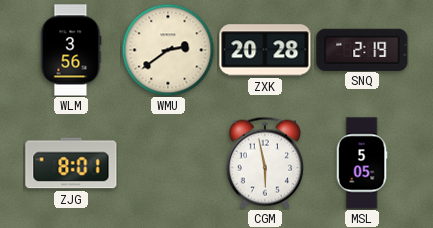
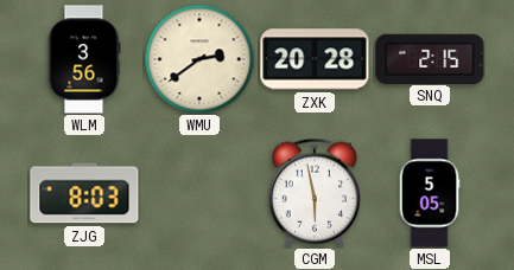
SNQ: 2:19 -> 2:15 (430, 58)
ZJG: 8:01 -> 8:03 (84, 193)
